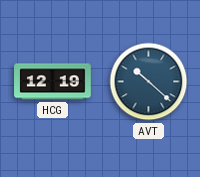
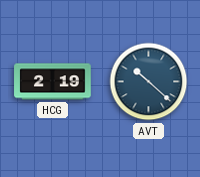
HCG: 12:19 -> 2:19 (53, 82)
